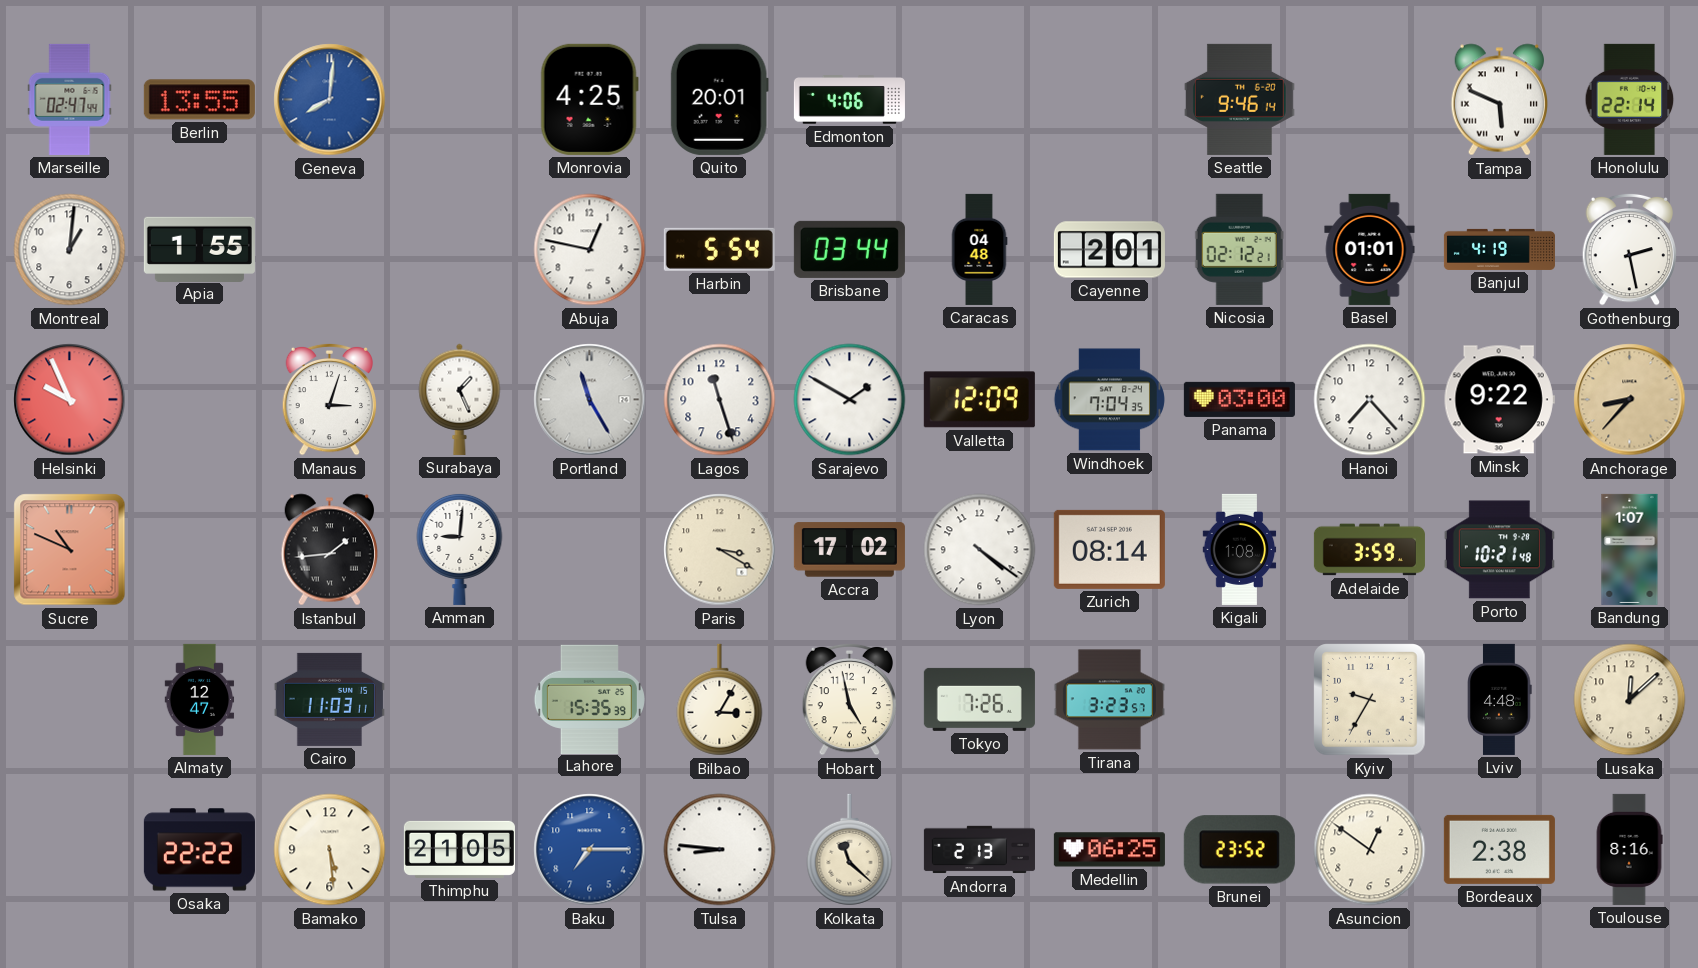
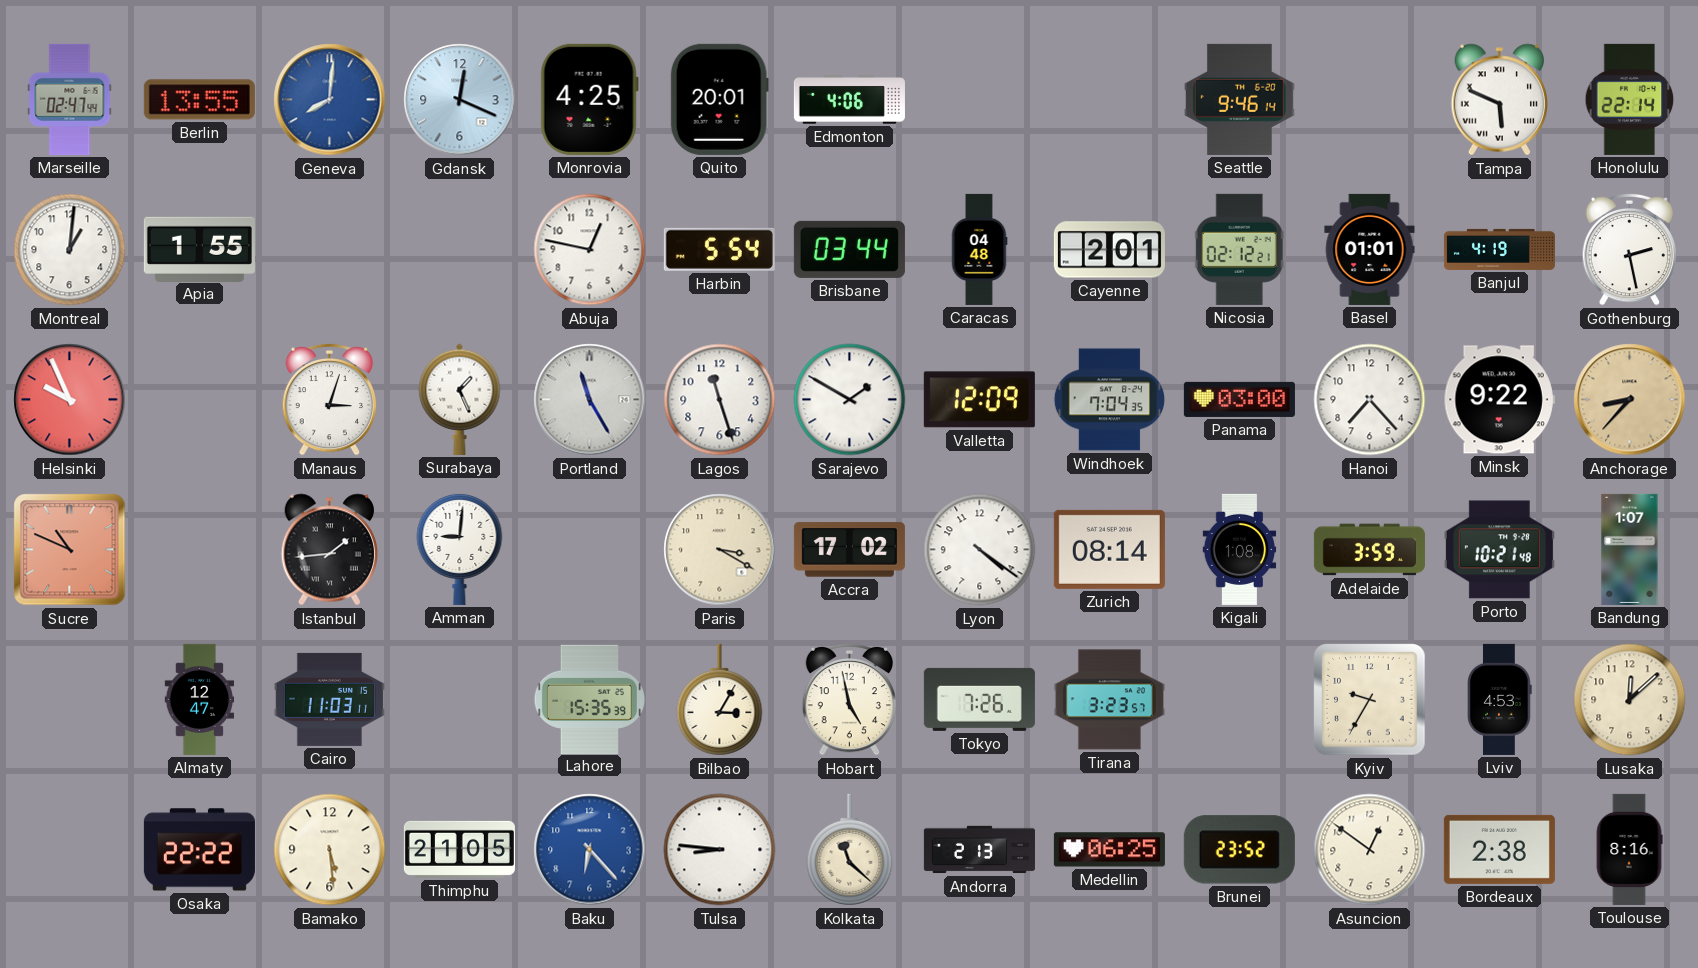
Gdansk: none -> 12:19 (460, 100)
Lviv: 4:48 -> 4:53 (1500, 699)
Baku: 7:15 -> 6:23 (590, 850)
